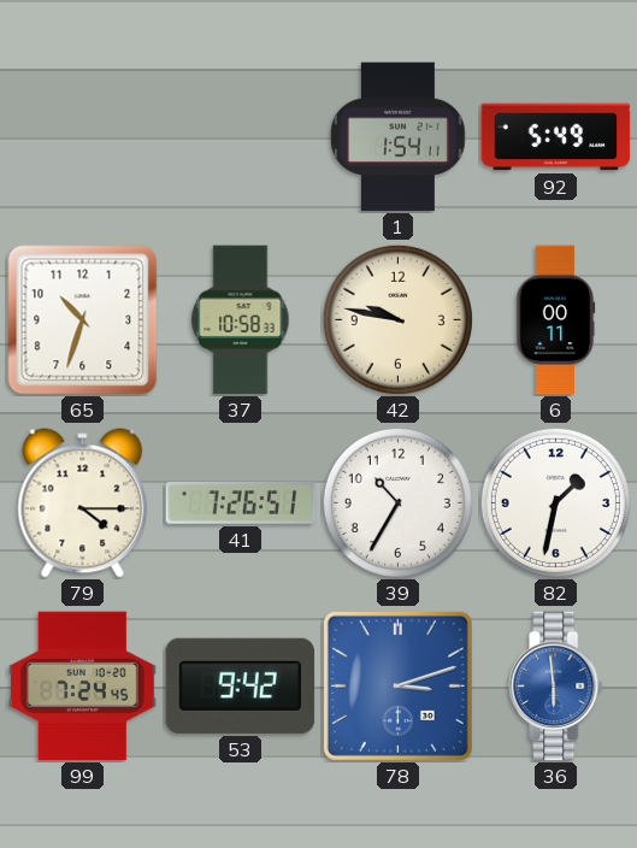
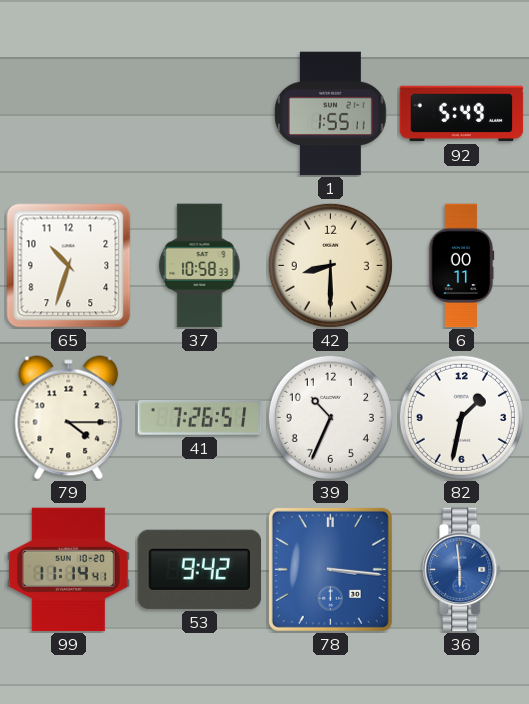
1: 1:54 -> 1:55 (331, 114)
42: 9:47 -> 8:30 (330, 265)
39: 10:35 -> 10:34 (330, 417)
99: 7:24 -> 11:14 (69, 570)
78: 3:12 -> 3:16 (330, 569)
